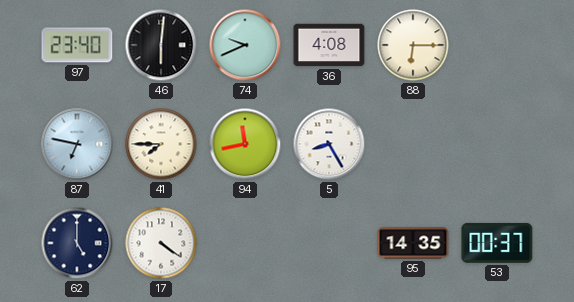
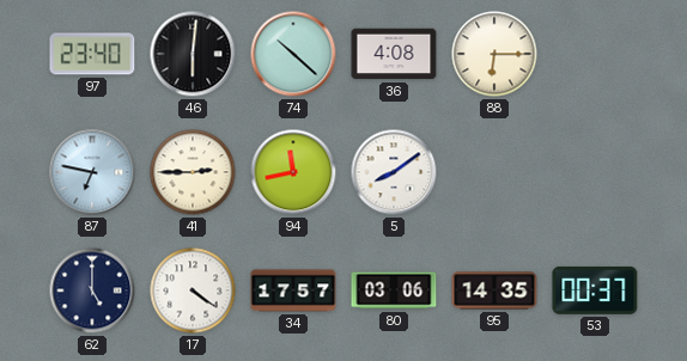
74: 9:41 -> 10:22 (293, 54)
41: 7:45 -> 2:45 (193, 172)
5: 8:25 -> 8:09 (394, 172)
34: none -> 17:57 (293, 290)
80: none -> 03:06 (394, 290)
